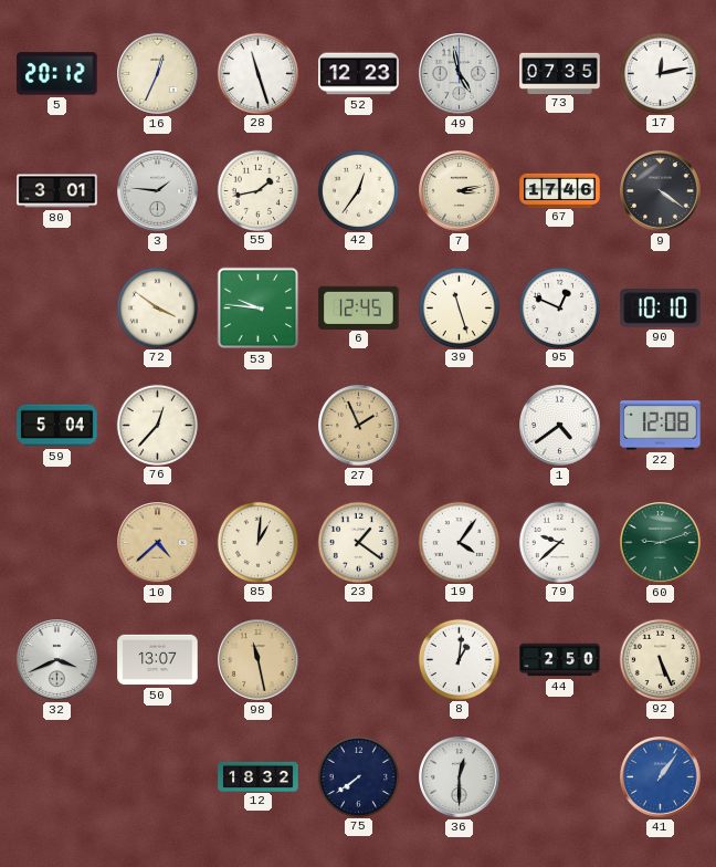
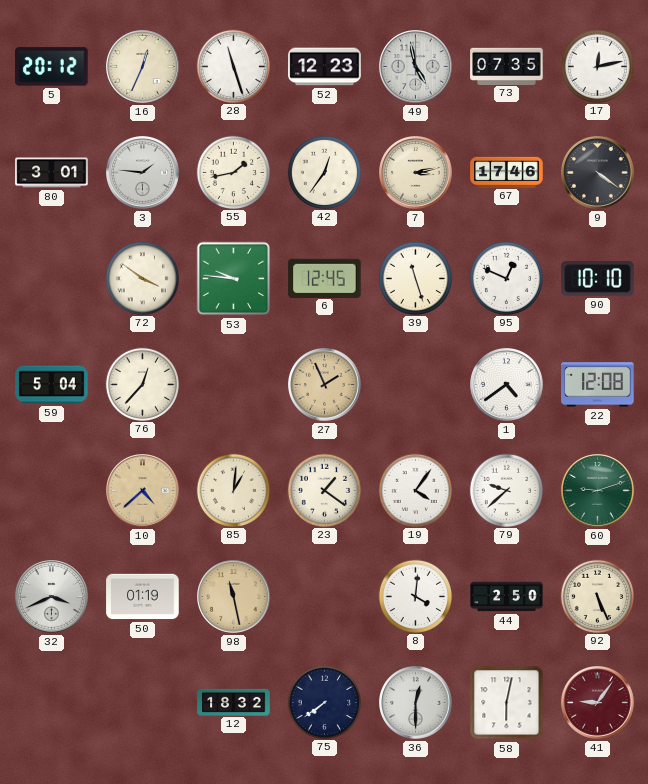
50: 13:07 -> 01:19 (143, 597)
8: 1:01 -> 4:01 (415, 596)
58: none -> 6:02 (507, 703)
41: 1:06 -> 9:06 (598, 703)
41 dial: blue -> burgundy (598, 703)
